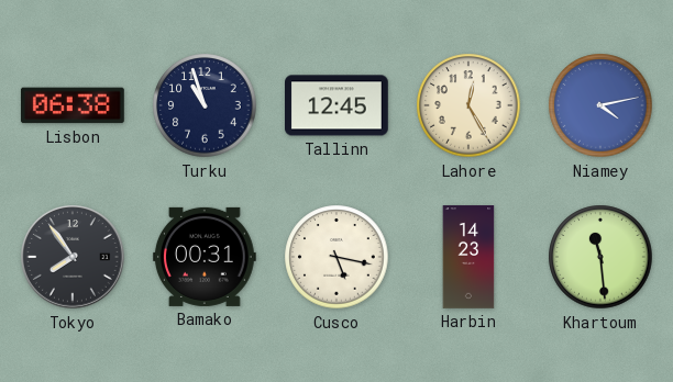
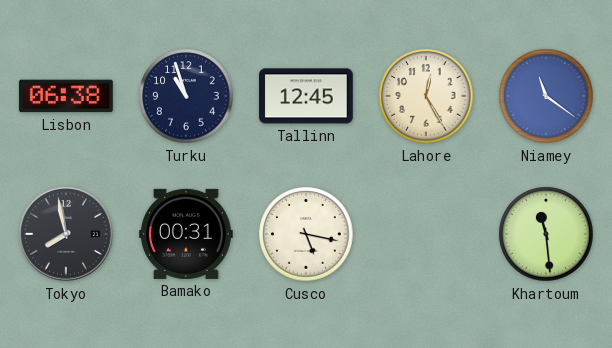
Niamey: 4:13 -> 11:21 (546, 96)
Tokyo: 7:54 -> 7:58 (66, 234)
Harbin: 14:23 -> none (468, 257)
